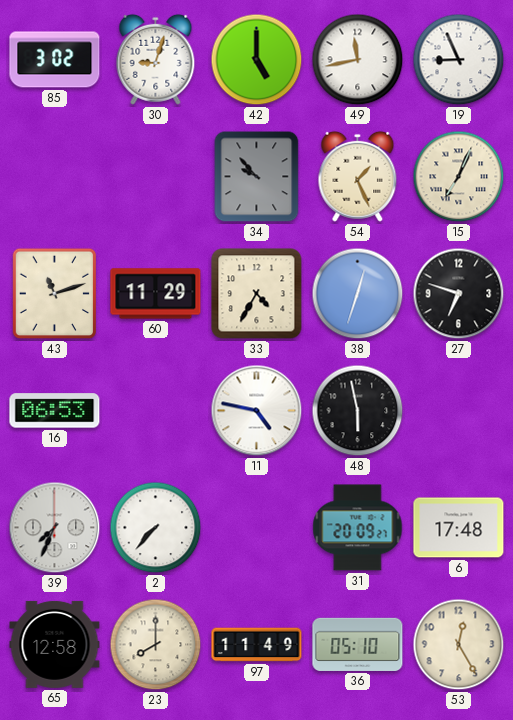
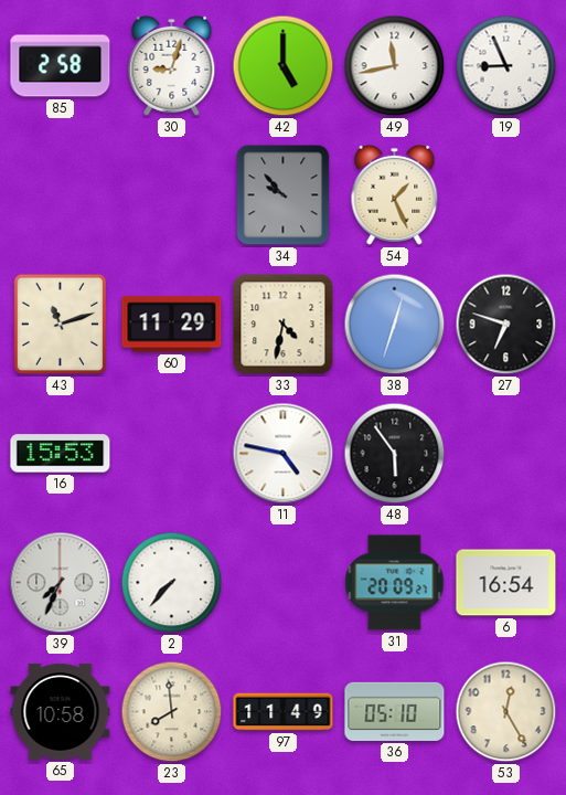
85: 3:02 -> 2:58 (61, 66)
15: 7:04 -> none (459, 177)
33: 4:35 -> 4:32 (284, 325)
16: 06:53 -> 15:53 (61, 454)
48: 5:58 -> 5:54 (395, 454)
6: 17:48 -> 16:54 (506, 583)
65: 12:58 -> 10:58 (61, 711)
23: 8:00 -> 7:59 (172, 712)
